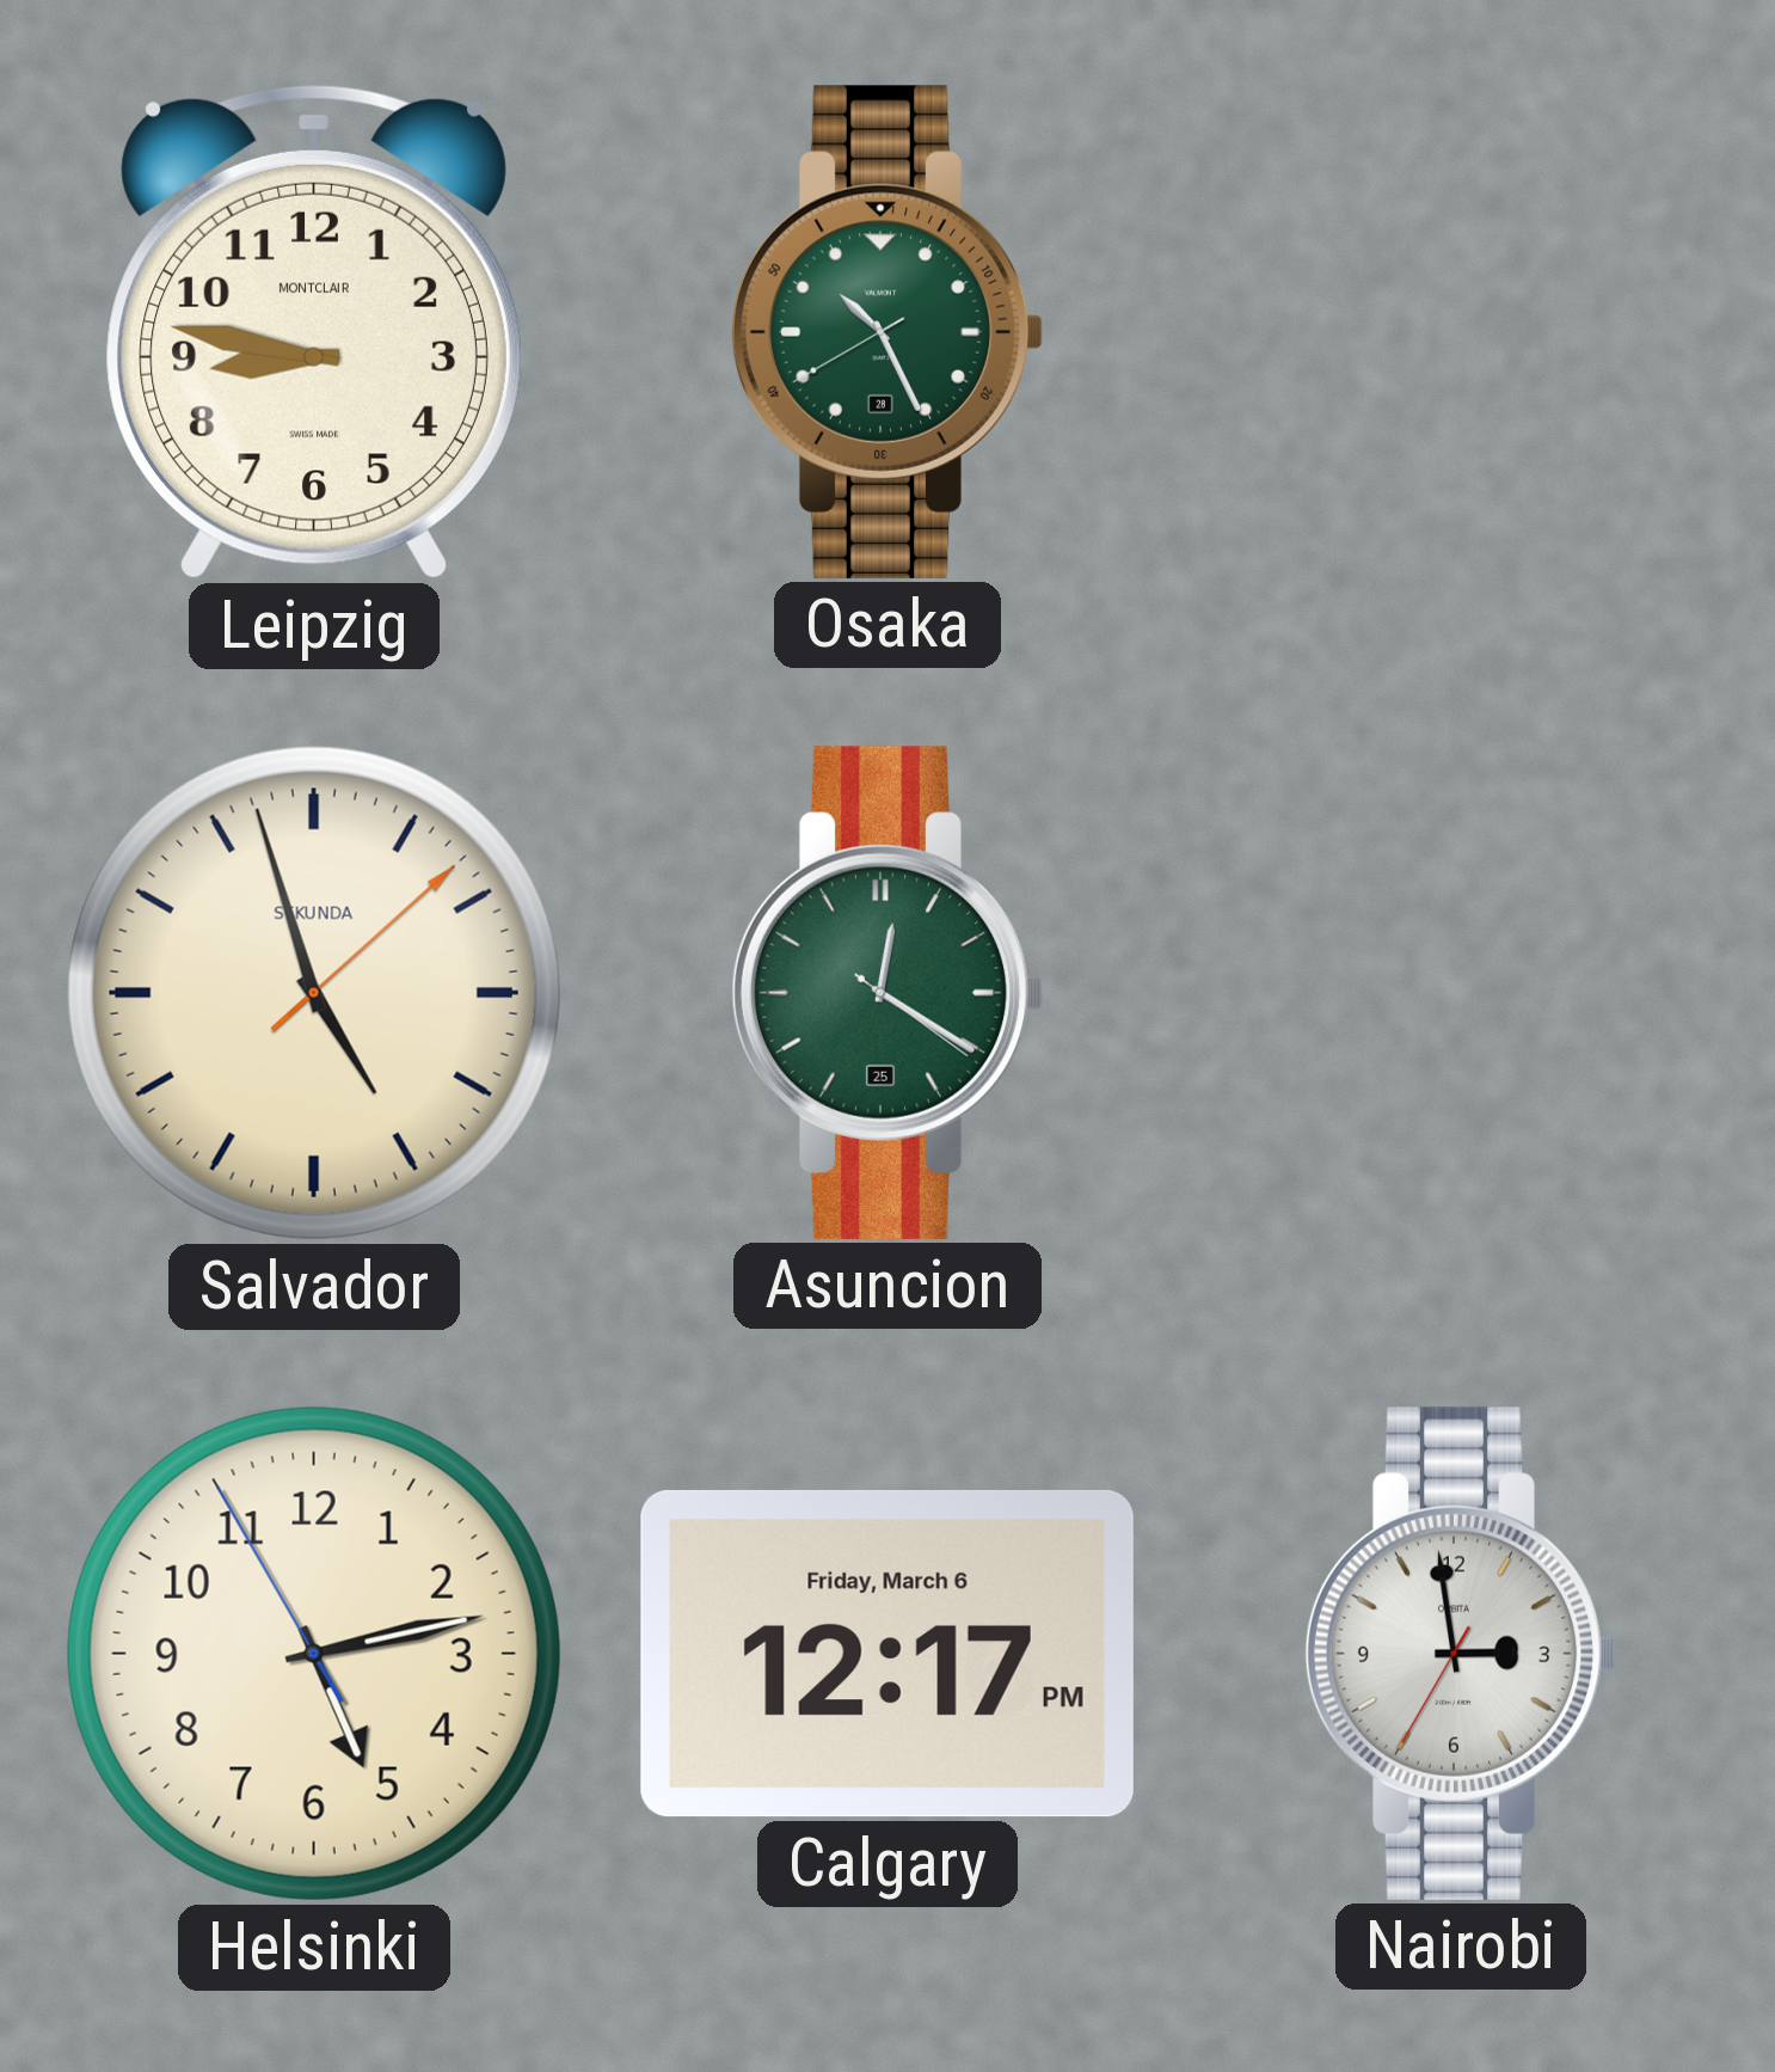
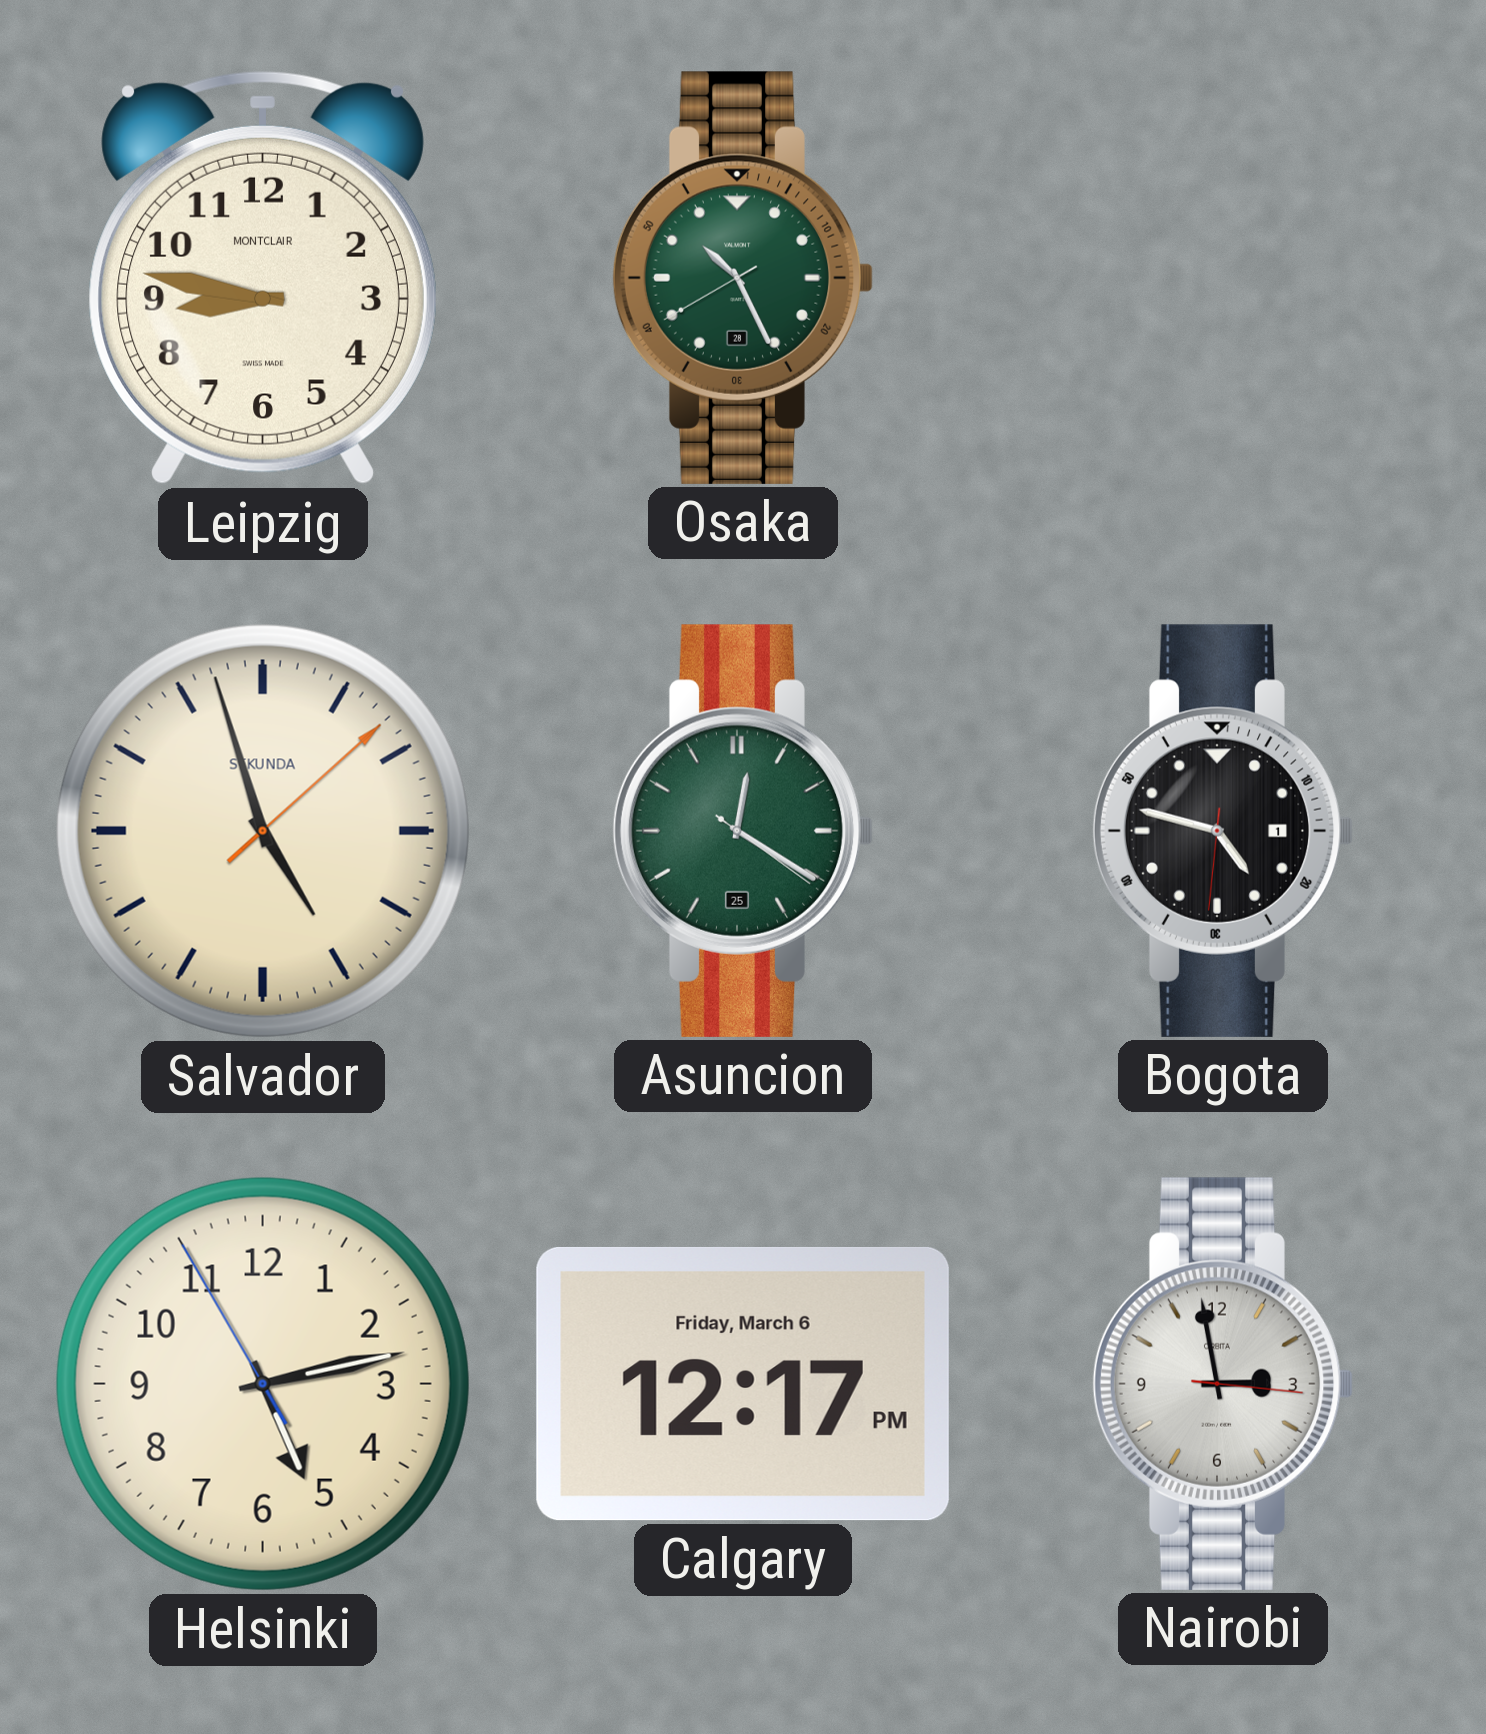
Bogota: none -> 4:47 (1223, 831)
Nairobi: 2:58:35 -> 2:58:16 (1223, 1384)
